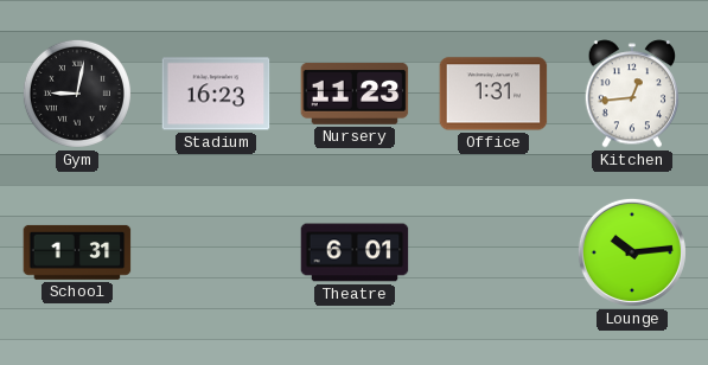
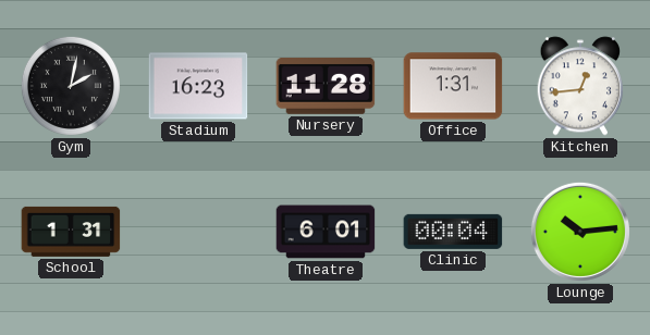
Gym: 9:02 -> 2:02 (71, 86)
Nursery: 11:23 -> 11:28 (326, 87)
Clinic: none -> 00:04 (453, 232)
